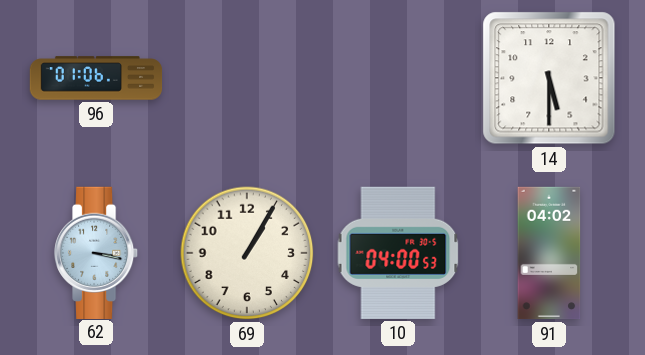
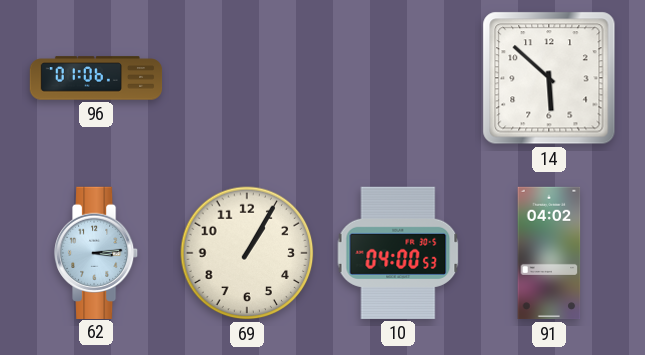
14: 5:30 -> 5:52 (549, 78)
62: 3:17 -> 3:14 (97, 252)
